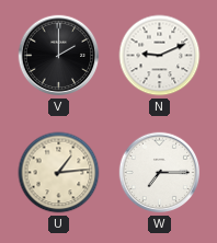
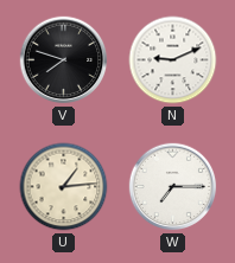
V: 2:00 -> 7:48 (64, 60)
